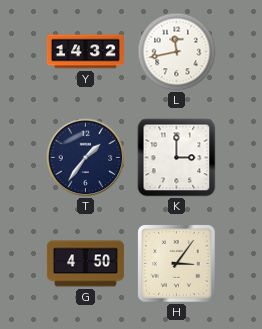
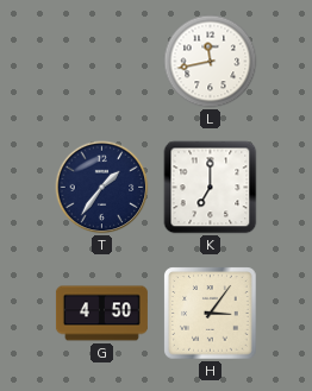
Y: 14:32 -> none (85, 52)
K: 3:00 -> 7:00 (211, 188)
